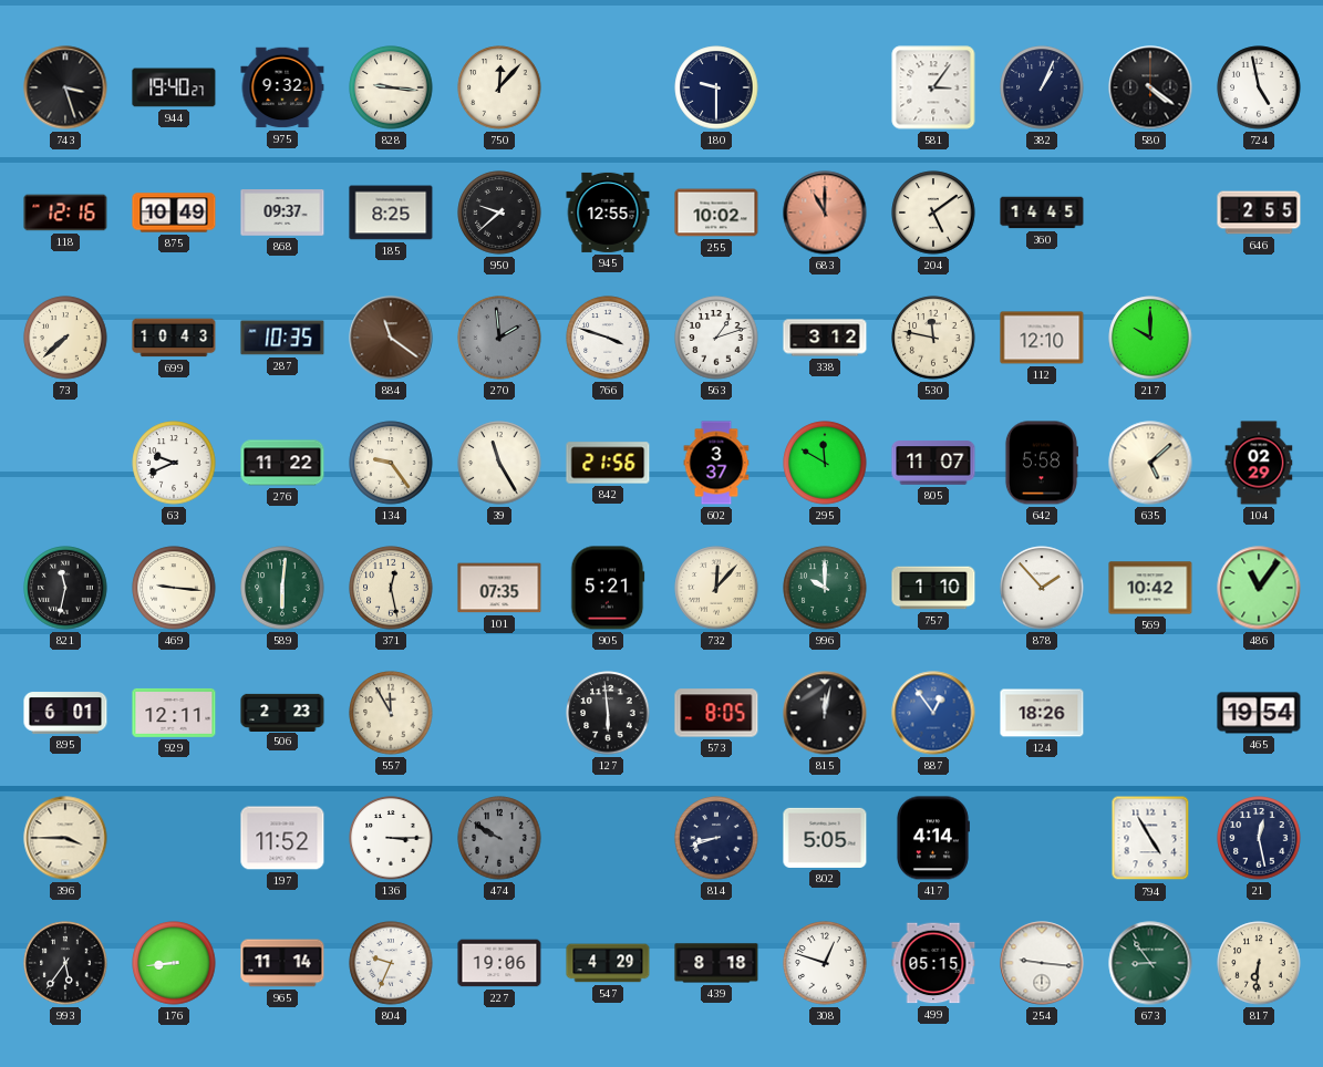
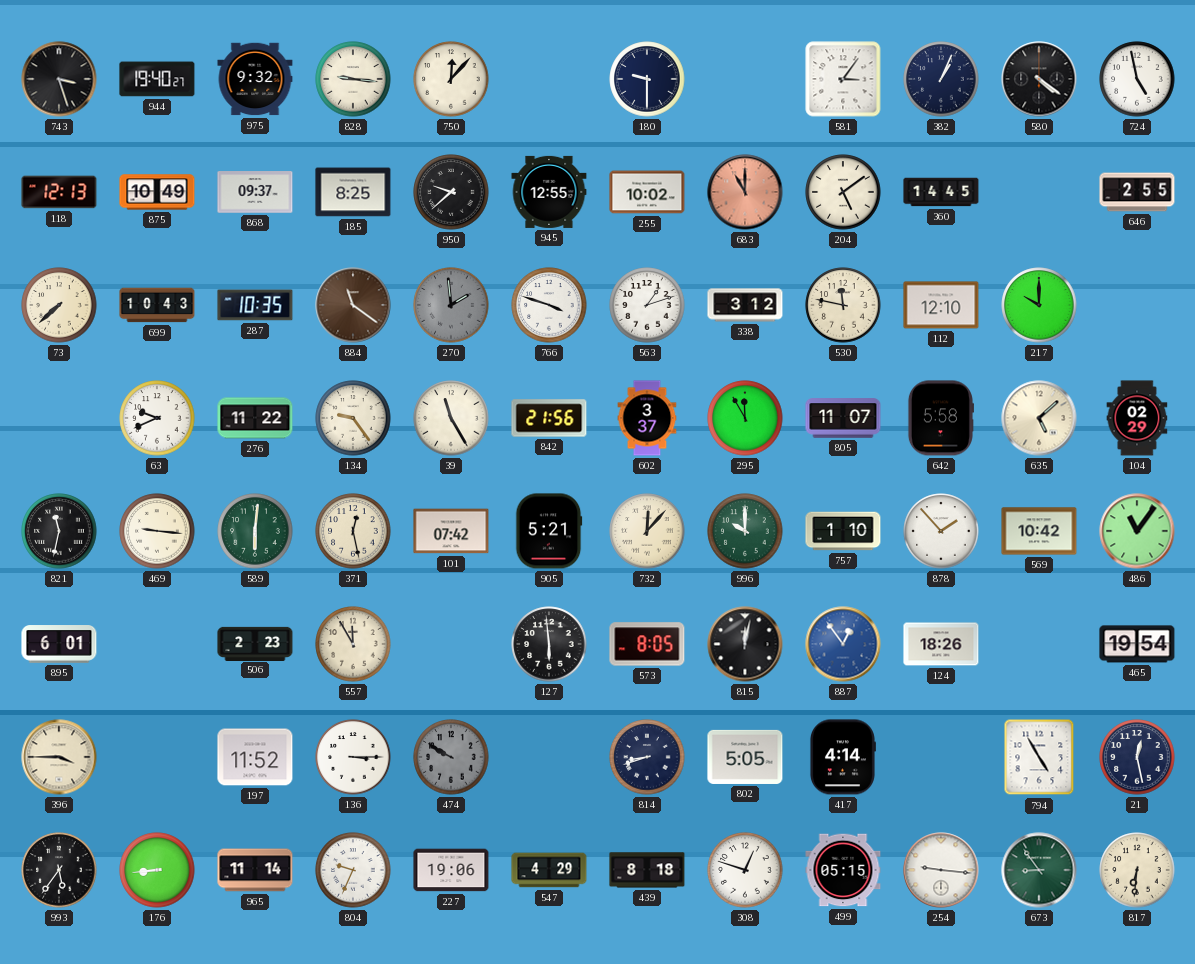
118: 12:16 -> 12:13 (59, 192)
295: 11:50 -> 11:55 (745, 418)
101: 07:35 -> 07:42 (451, 531)
929: 12:11 -> none (174, 713)
